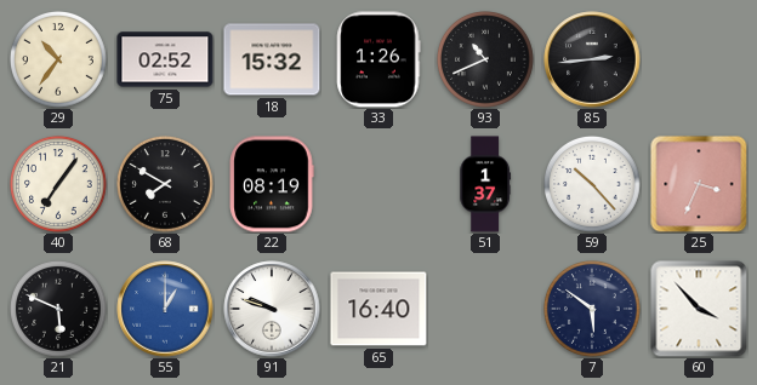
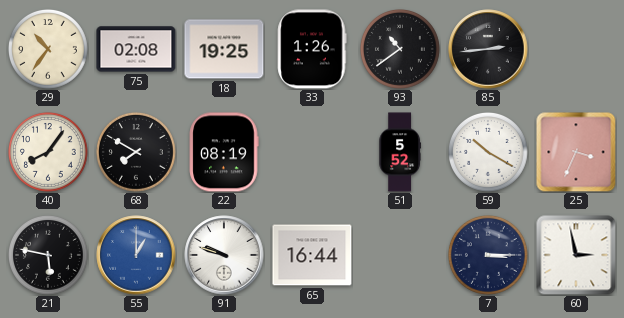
75: 02:52 -> 02:08 (136, 49)
18: 15:32 -> 19:25 (224, 49)
93: 10:41 -> 10:39 (401, 50)
40: 7:06 -> 8:06 (49, 153)
51: 1:37 -> 5:52 (400, 152)
59: 10:23 -> 10:20 (489, 153)
21: 5:49 -> 5:47 (49, 256)
65: 16:40 -> 16:44 (312, 255)
7: 5:51 -> 3:15 (489, 256)
60: 3:53 -> 2:58 (576, 255)
